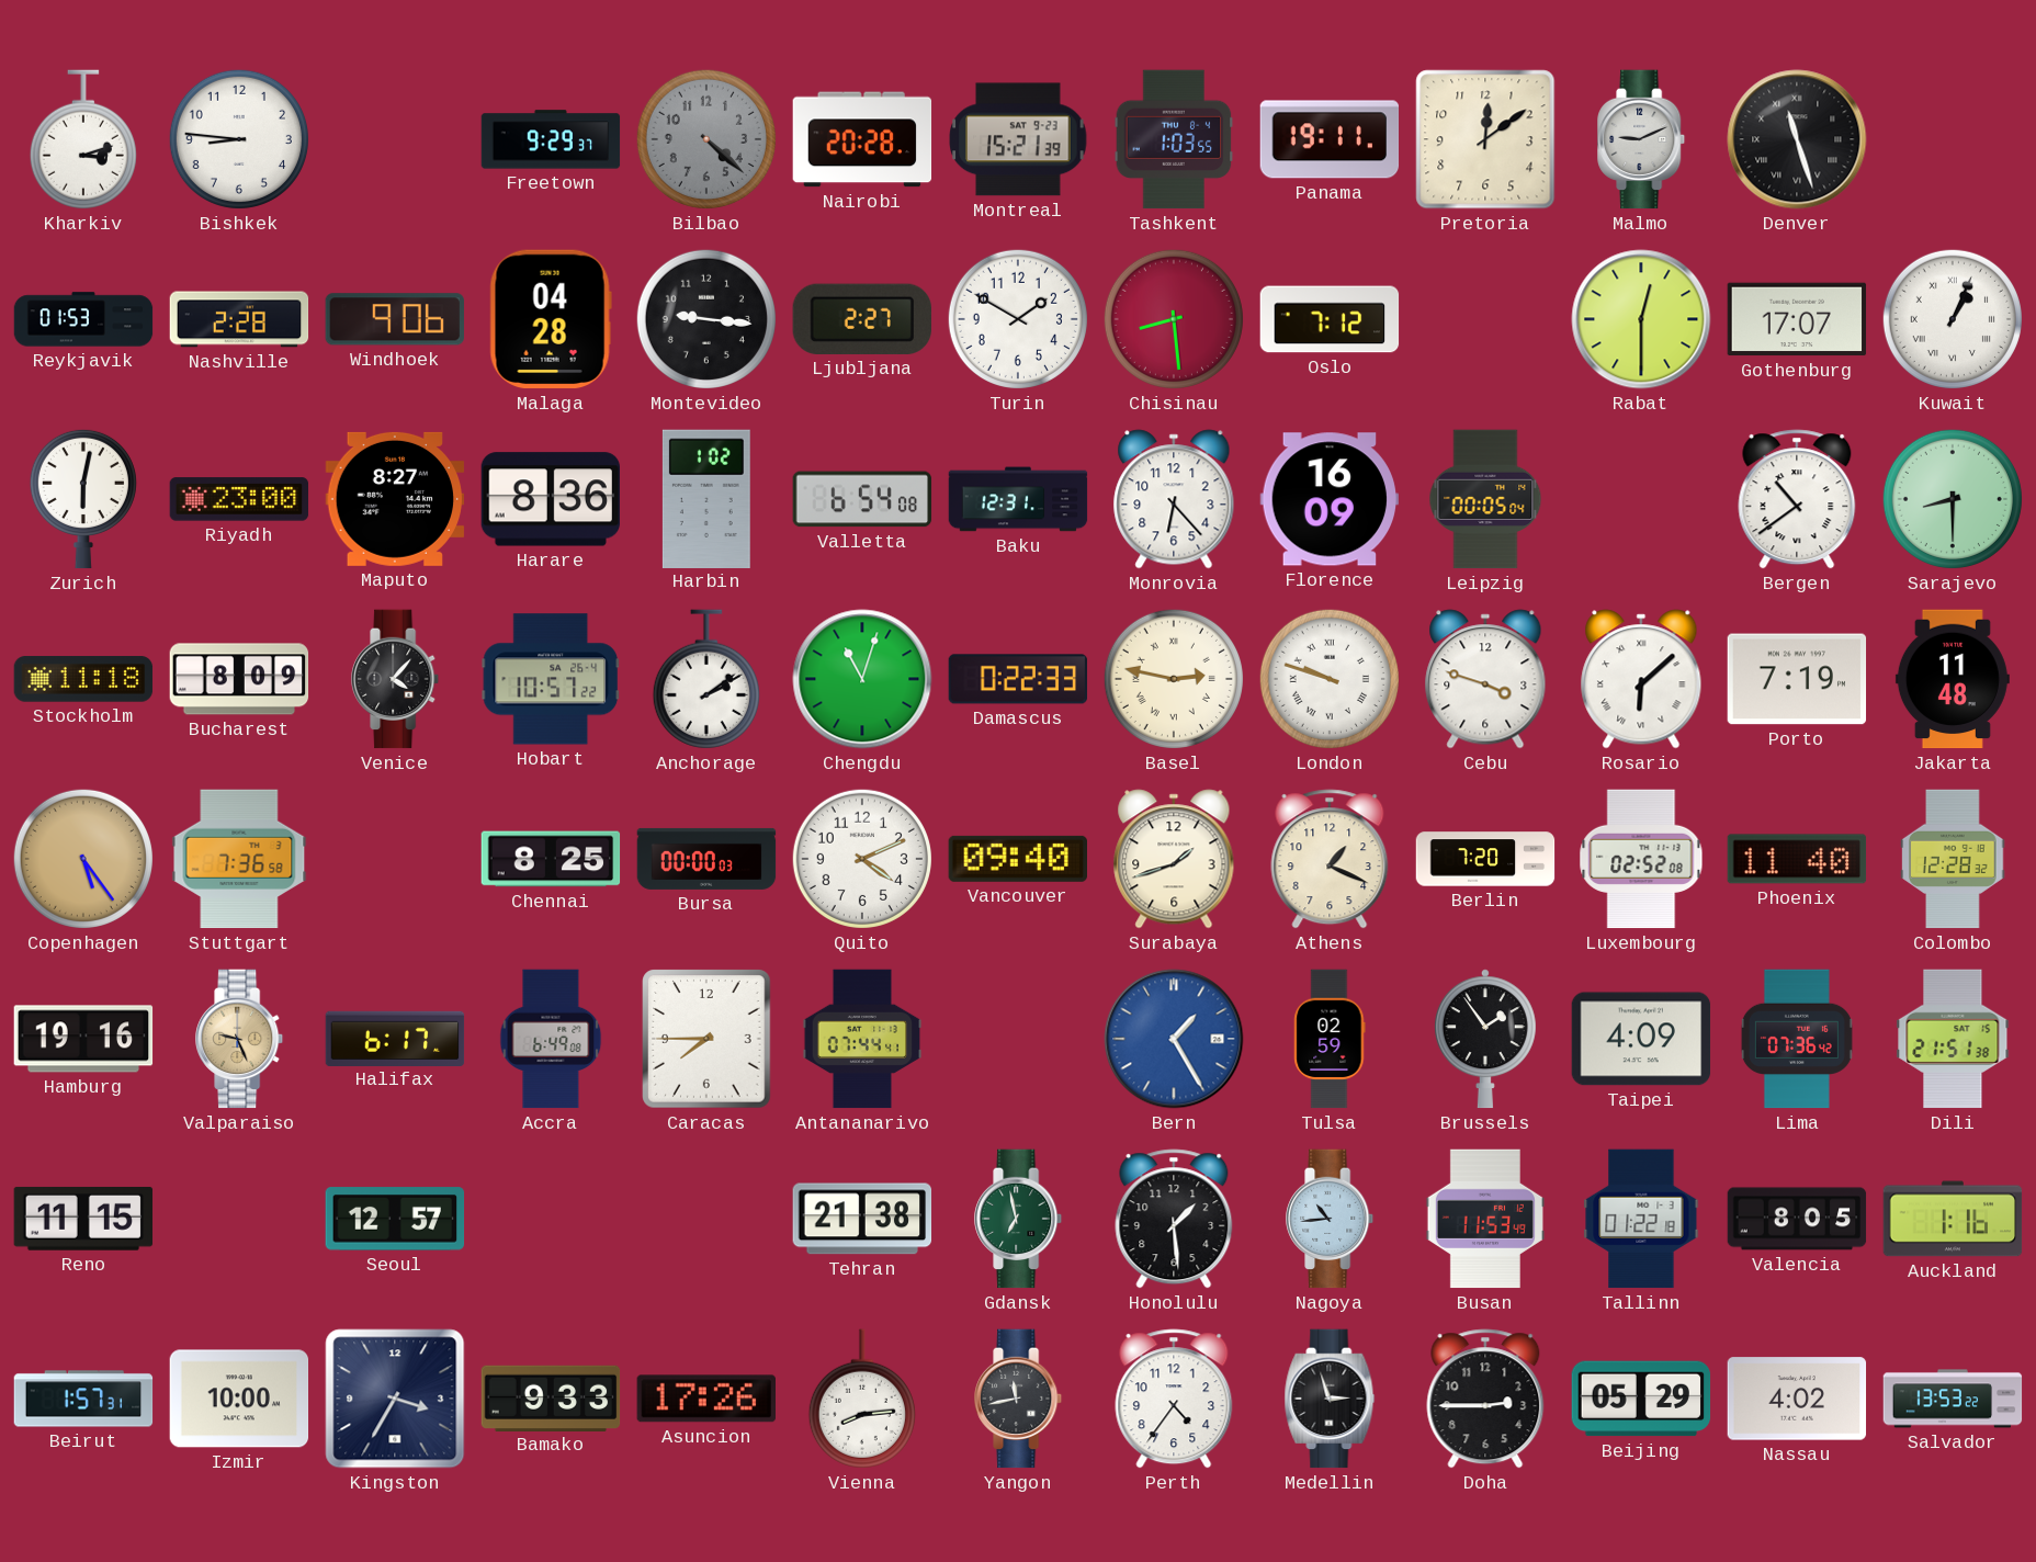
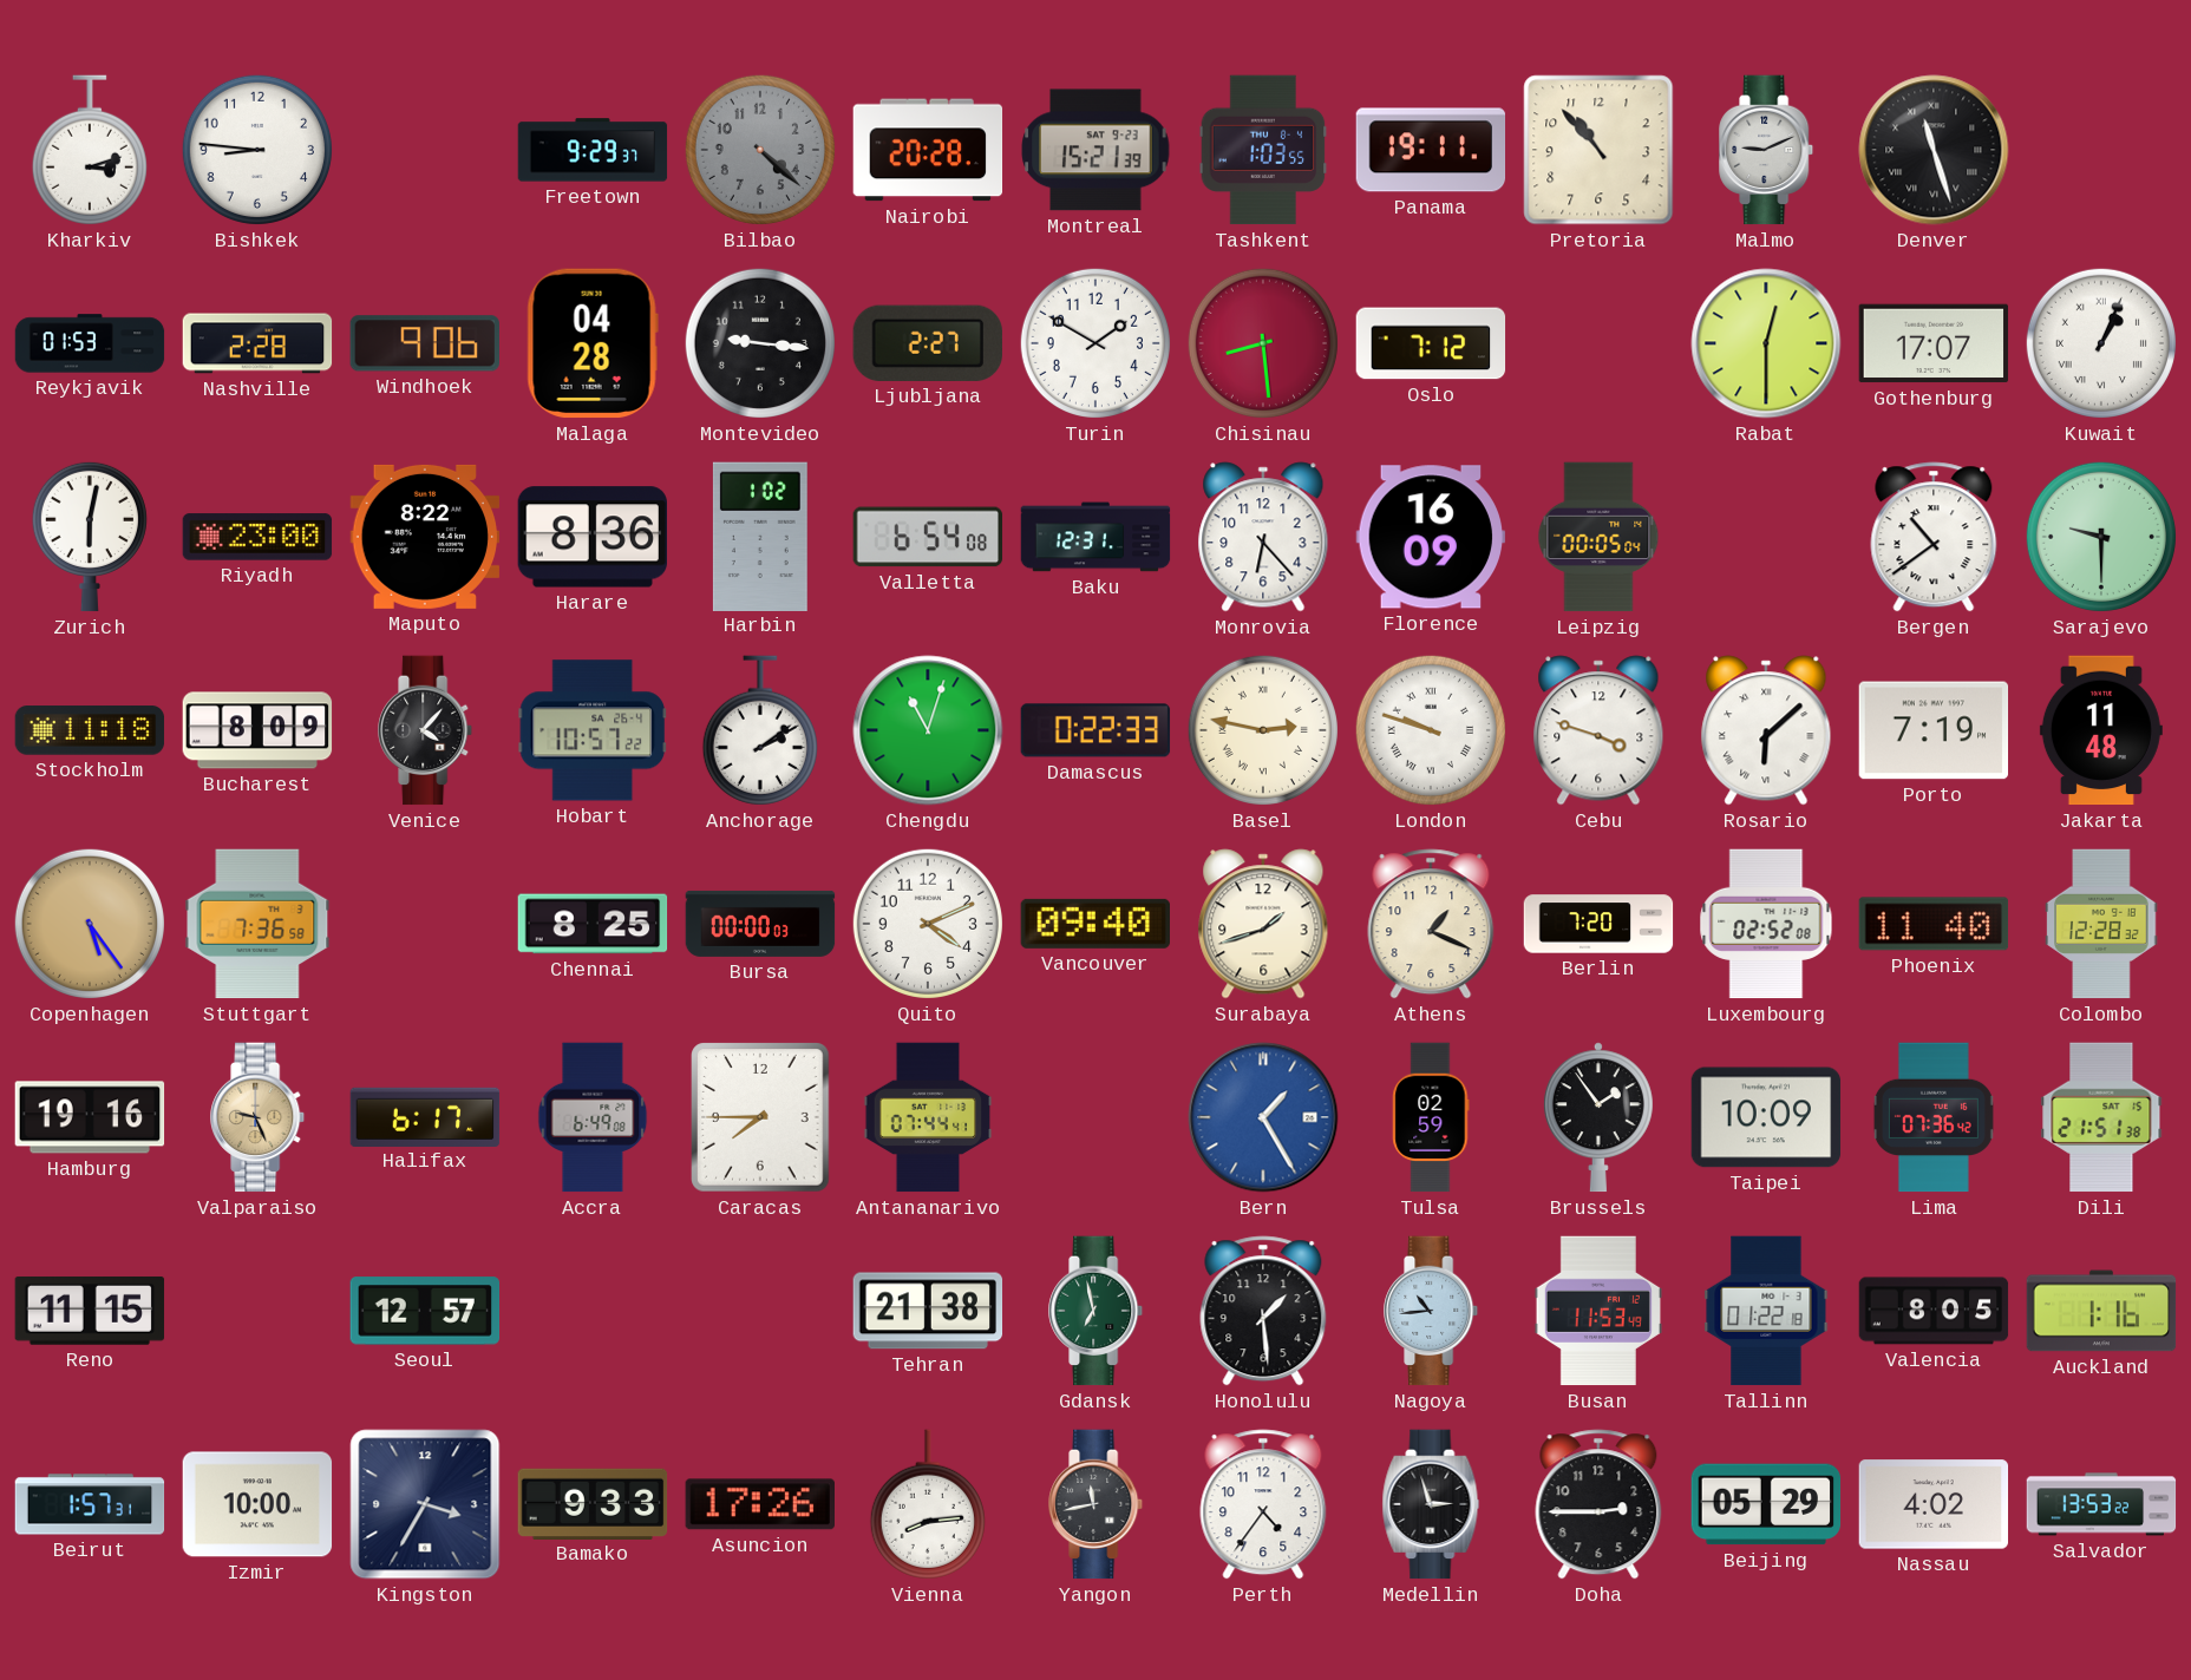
Pretoria: 12:09 -> 10:53 (1598, 150)
Maputo: 8:27 -> 8:22 (425, 537)
Sarajevo: 8:30 -> 9:30 (2101, 537)
Taipei: 4:09 -> 10:09 (1766, 1117)
